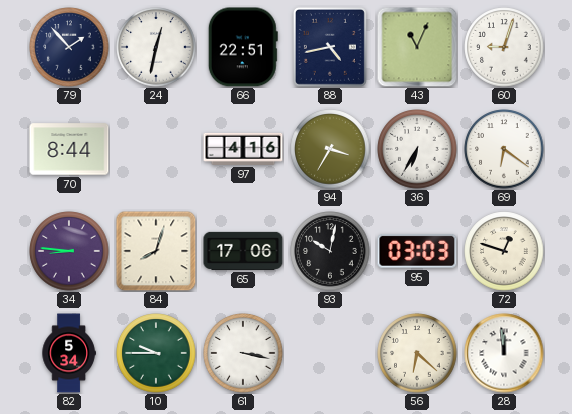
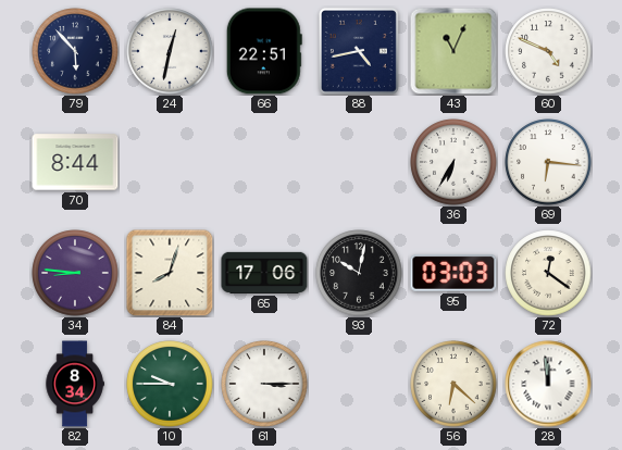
79: 1:53 -> 5:53 (75, 51)
60: 9:03 -> 4:49 (548, 51)
97: 4:16 -> none (243, 149)
94: 3:35 -> none (330, 149)
69: 6:21 -> 6:16 (548, 162)
72: 12:48 -> 12:21 (548, 273)
82: 5:34 -> 8:34 (75, 384)
61: 3:17 -> 3:15 (264, 384)
